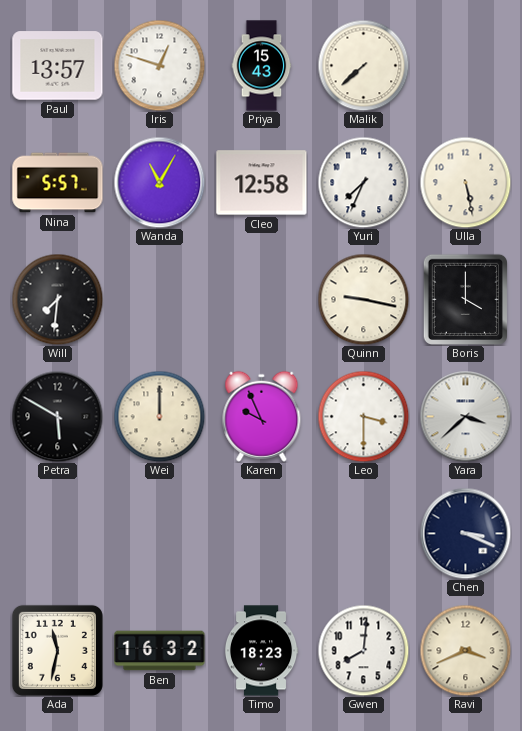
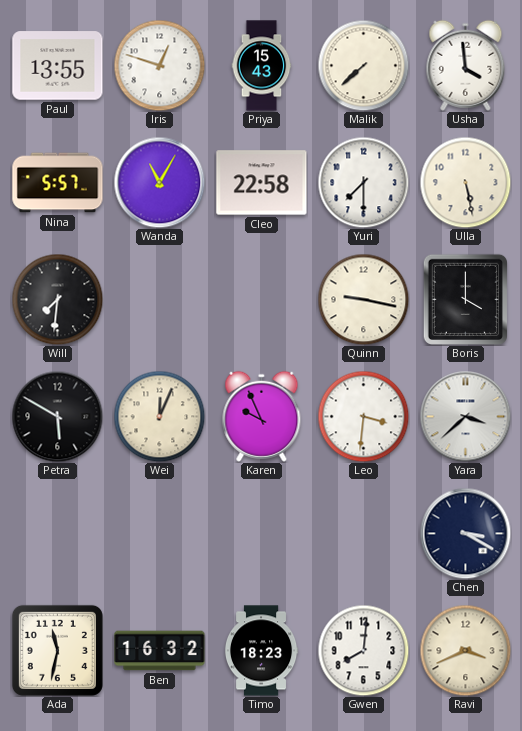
Paul: 13:57 -> 13:55 (58, 66)
Usha: none -> 3:59 (466, 65)
Cleo: 12:58 -> 22:58 (262, 183)
Yuri: 7:34 -> 7:30 (363, 182)
Wei: 12:00 -> 12:04 (159, 416)
Leo: 3:30 -> 3:31 (363, 416)
Chen: 3:19 -> 3:20 (465, 533)
